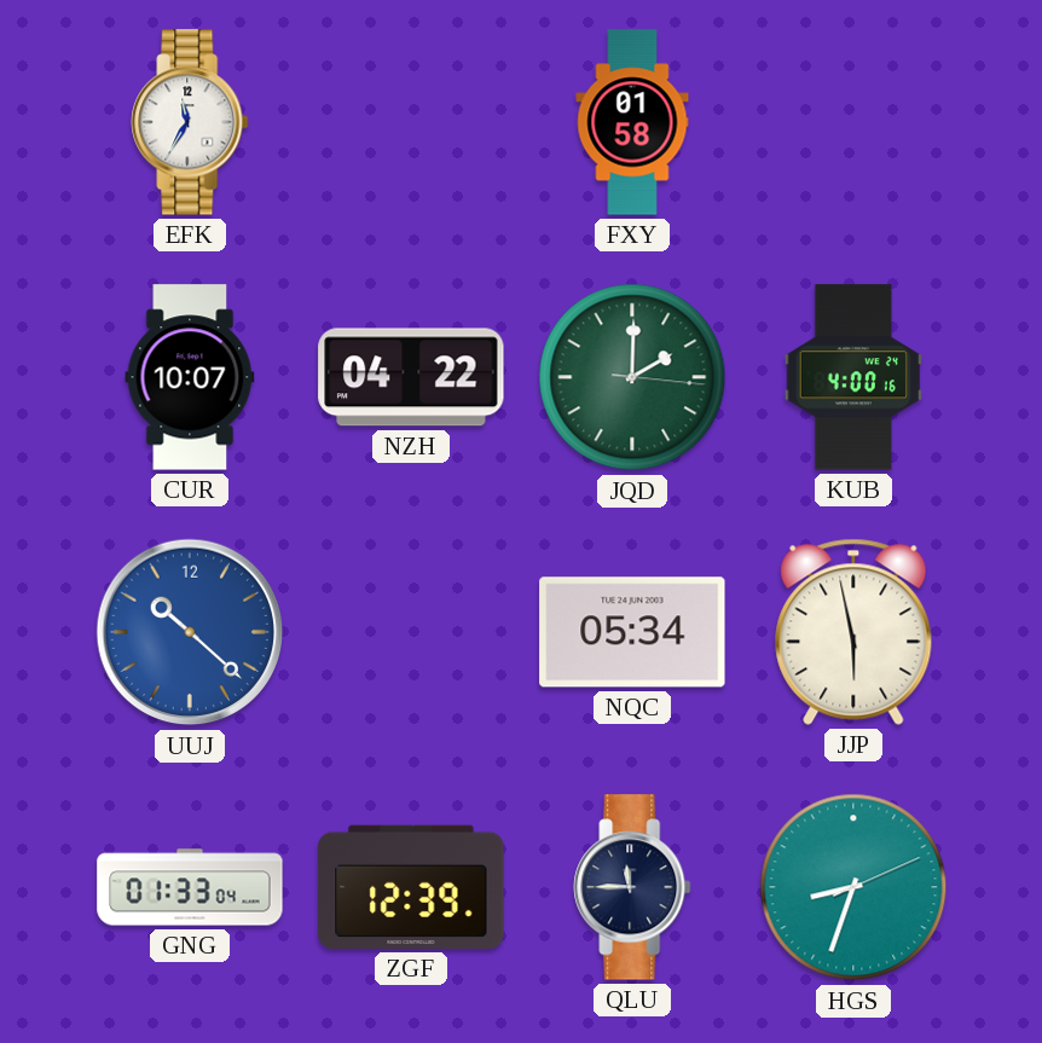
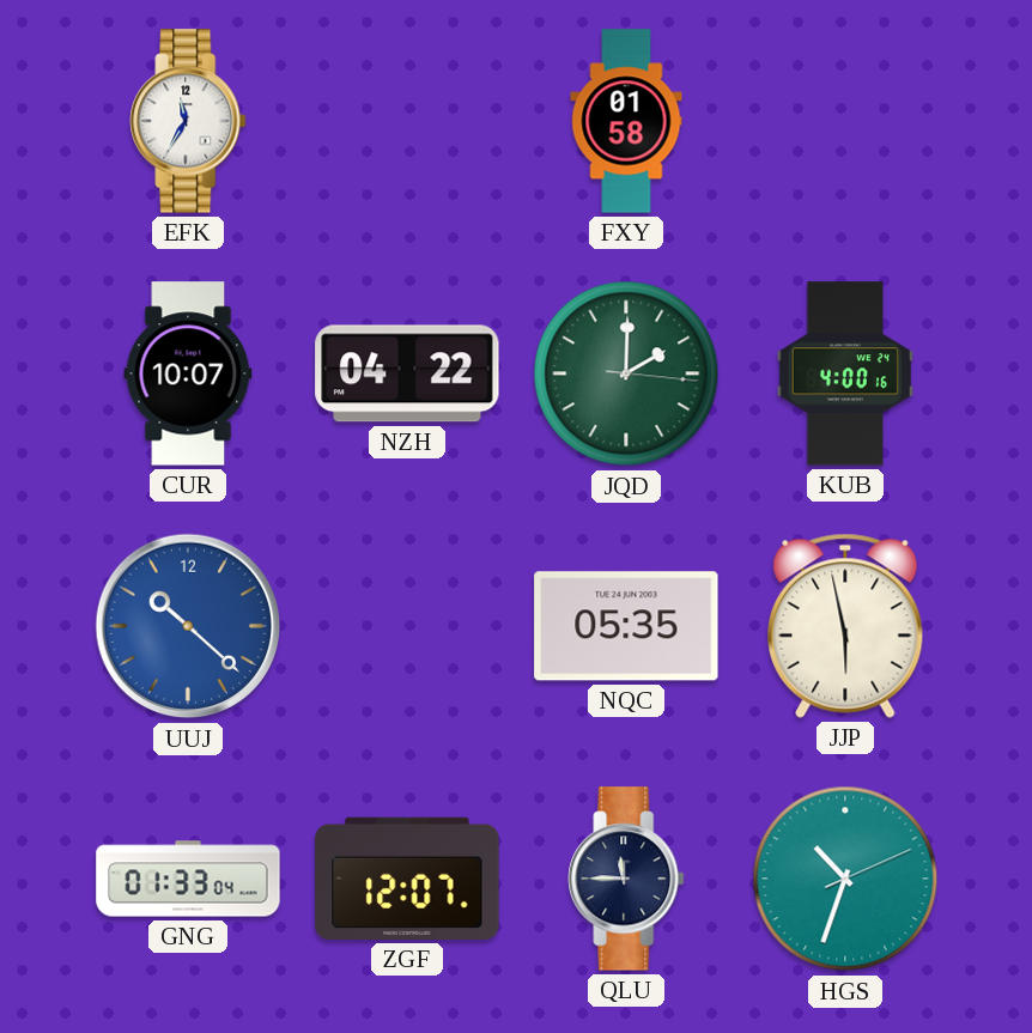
NQC: 05:34 -> 05:35 (626, 626)
ZGF: 12:39 -> 12:07 (407, 879)
HGS: 8:33 -> 10:33 (845, 879)
